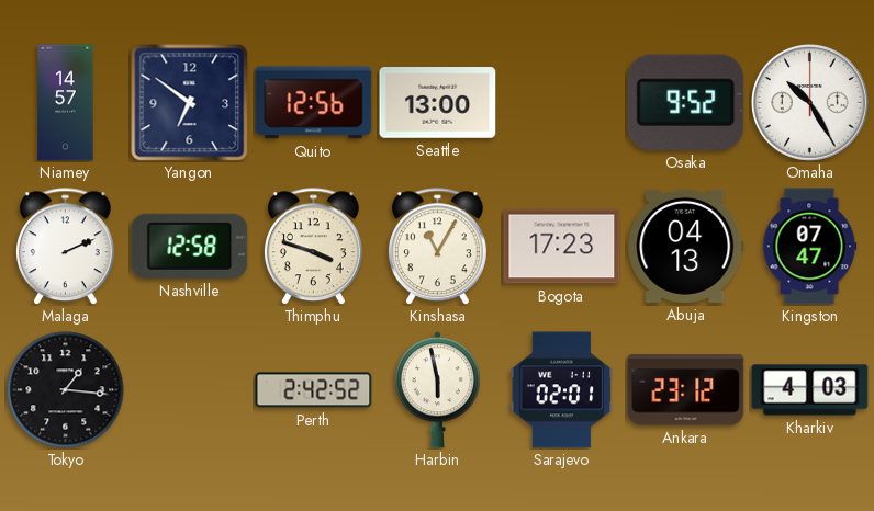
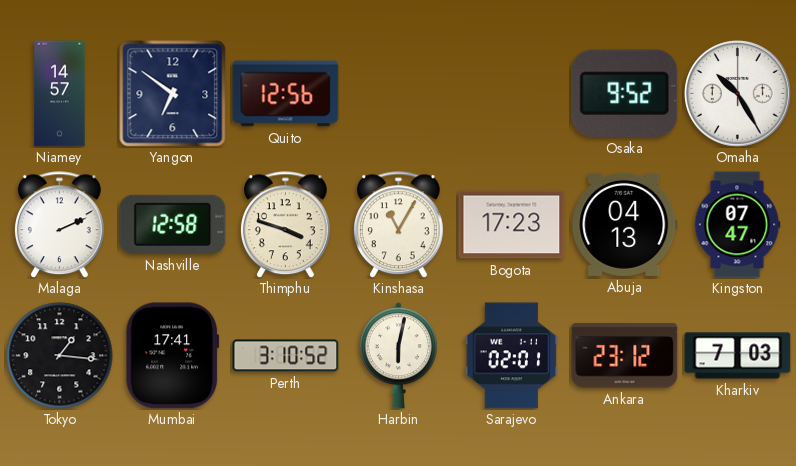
Seattle: 13:00 -> none (438, 103)
Mumbai: none -> 17:41 (173, 356)
Perth: 2:42 -> 3:10 (286, 356)
Harbin: 5:58 -> 6:02 (398, 356)
Kharkiv: 4:03 -> 7:03 (738, 356)
